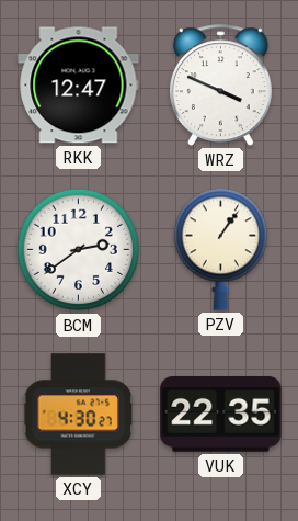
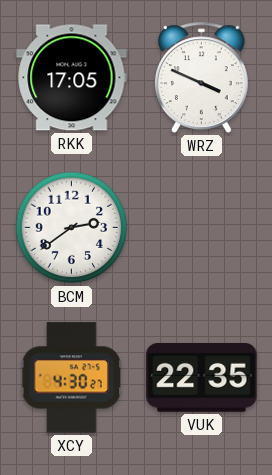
RKK: 12:47 -> 17:05 (72, 78)
PZV: 1:06 -> none (220, 249)
